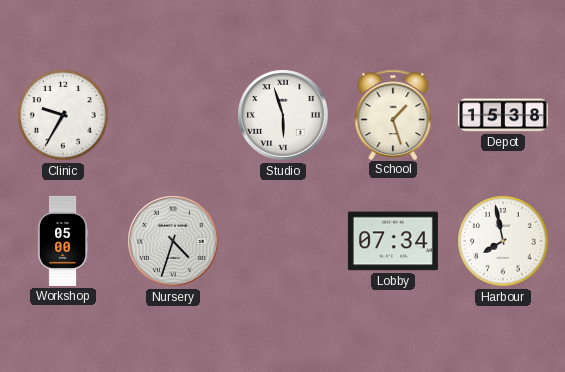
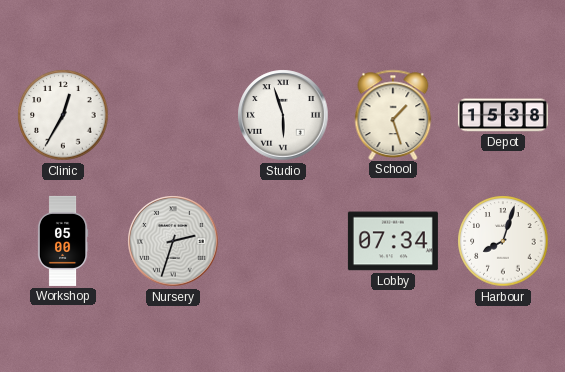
Clinic: 9:35 -> 12:35 (63, 115)
Nursery: 4:33 -> 2:33 (173, 241)
Harbour: 7:58 -> 8:03 (503, 241)
